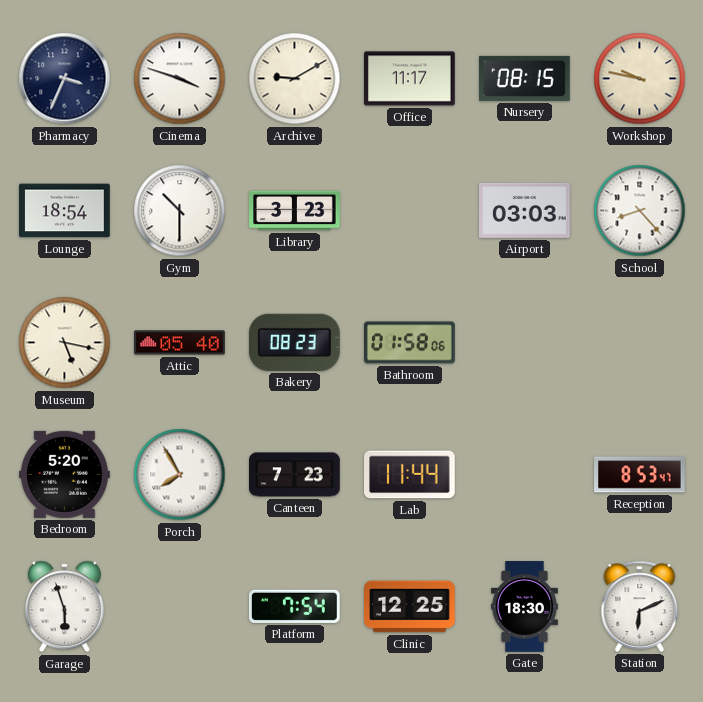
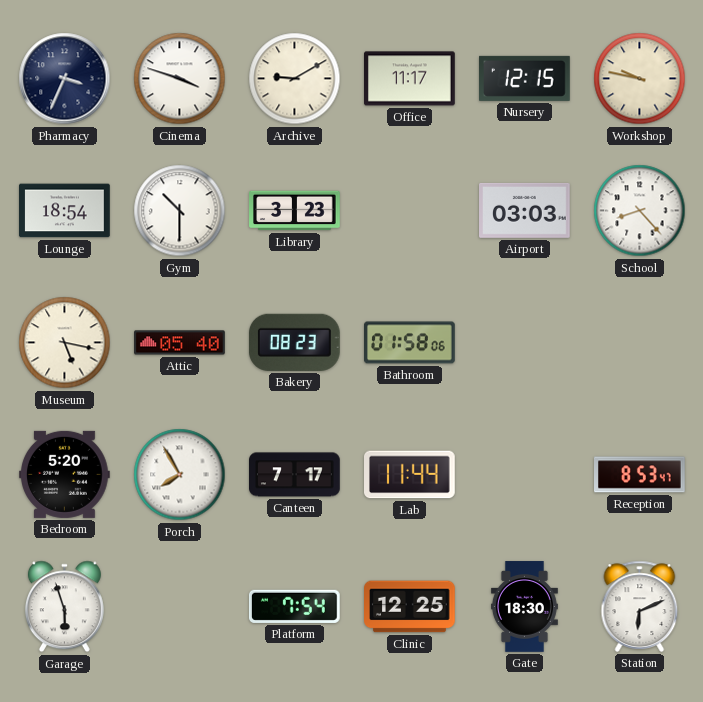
Nursery: 08:15 -> 12:15 (525, 78)
Canteen: 7:23 -> 7:17 (295, 475)
